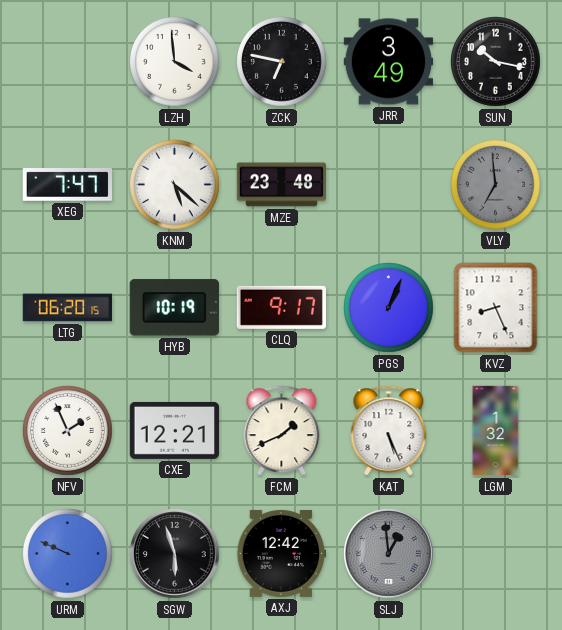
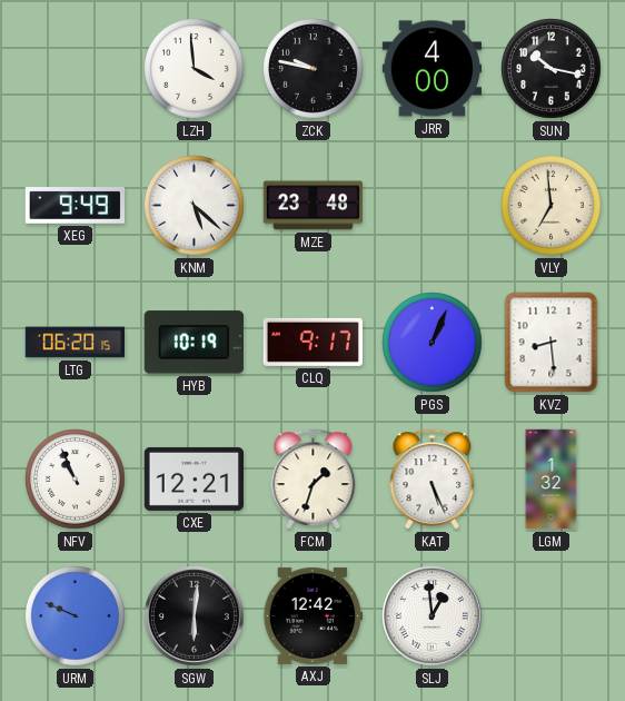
ZCK: 6:47 -> 9:47 (314, 69)
JRR: 3:49 -> 4:00 (433, 69)
XEG: 7:47 -> 9:49 (75, 206)
VLY dial: grey -> cream (552, 206)
KVZ: 8:26 -> 8:29 (552, 343)
NFV: 1:56 -> 10:56 (76, 480)
FCM: 1:41 -> 1:33 (314, 480)
SGW: 5:57 -> 6:01 (195, 616)
SLJ dial: grey -> white (433, 616)
